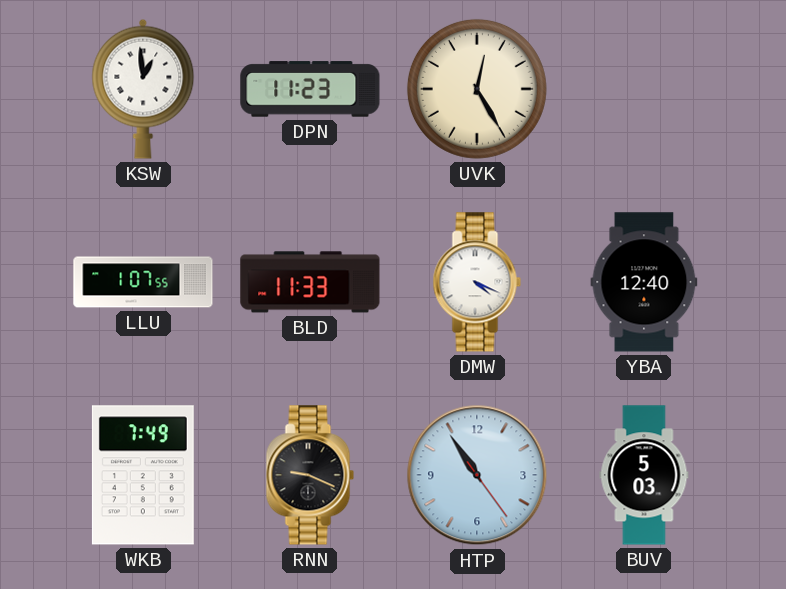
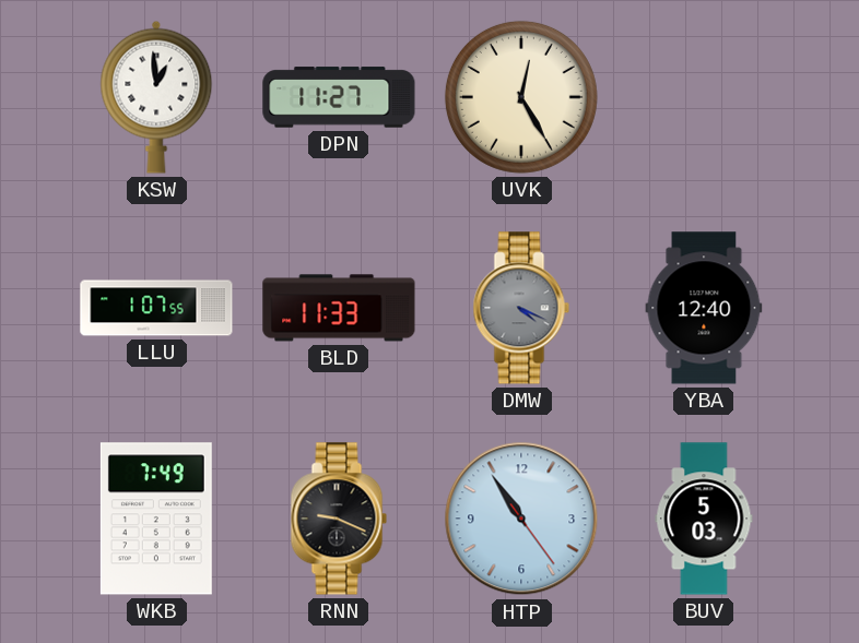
DPN: 11:23 -> 11:27 (339, 97)
DMW dial: white -> grey (521, 308)
